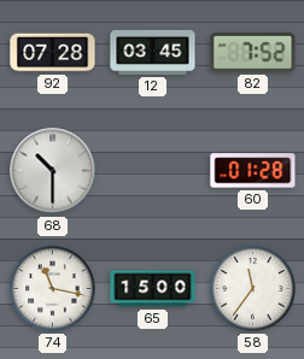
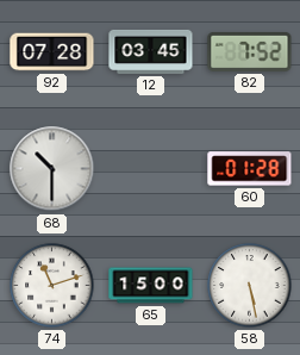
74: 11:17 -> 11:12 (52, 286)
58: 11:36 -> 5:28 (250, 286)
